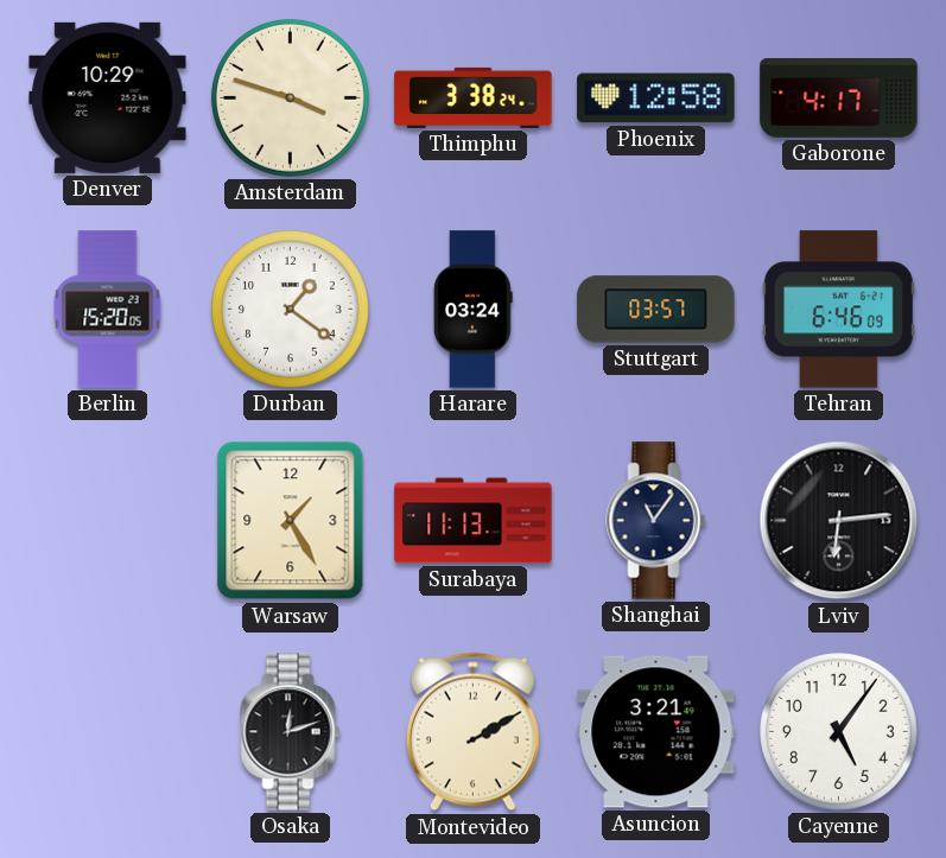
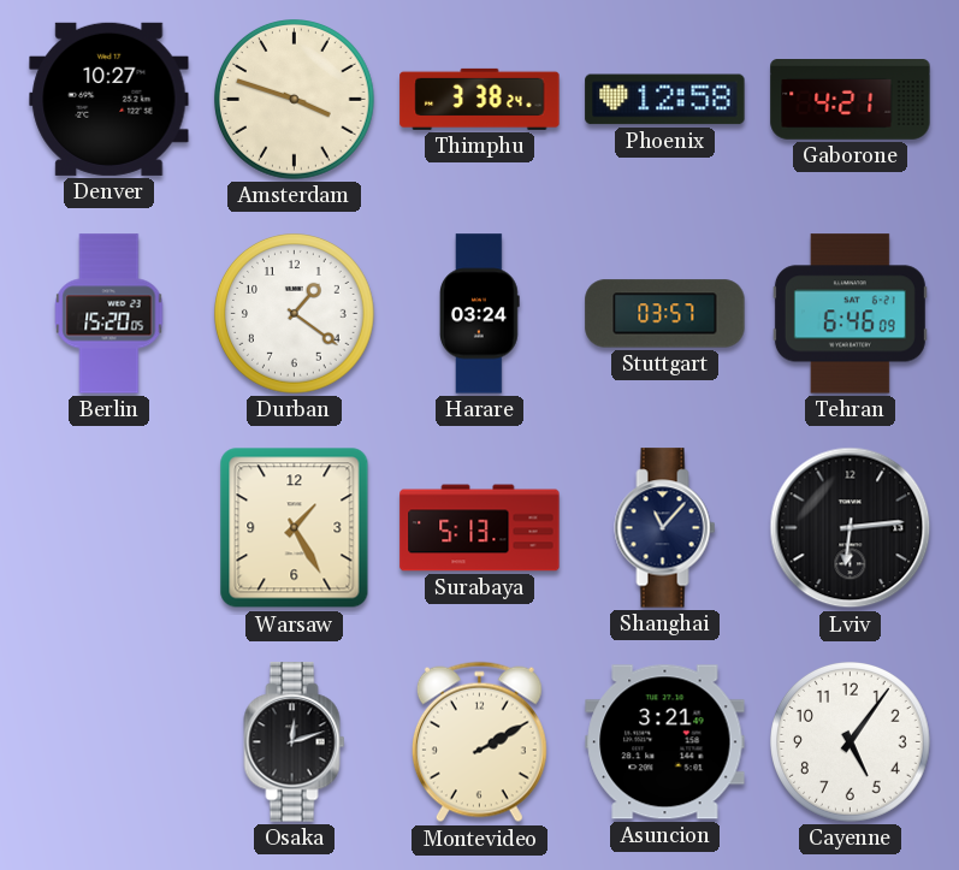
Denver: 10:29 -> 10:27 (109, 99)
Gaborone: 4:17 -> 4:21 (851, 100)
Surabaya: 11:13 -> 5:13 (480, 528)
Shanghai: 11:06 -> 11:07 (665, 528)
